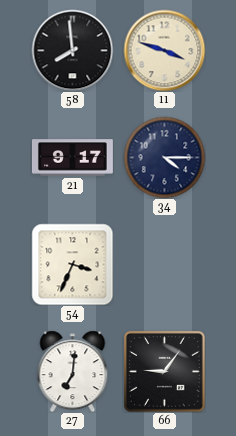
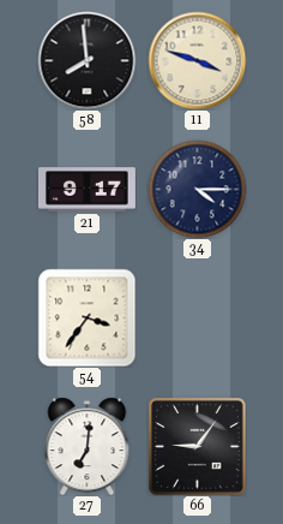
54: 3:34 -> 3:36 (86, 317)
